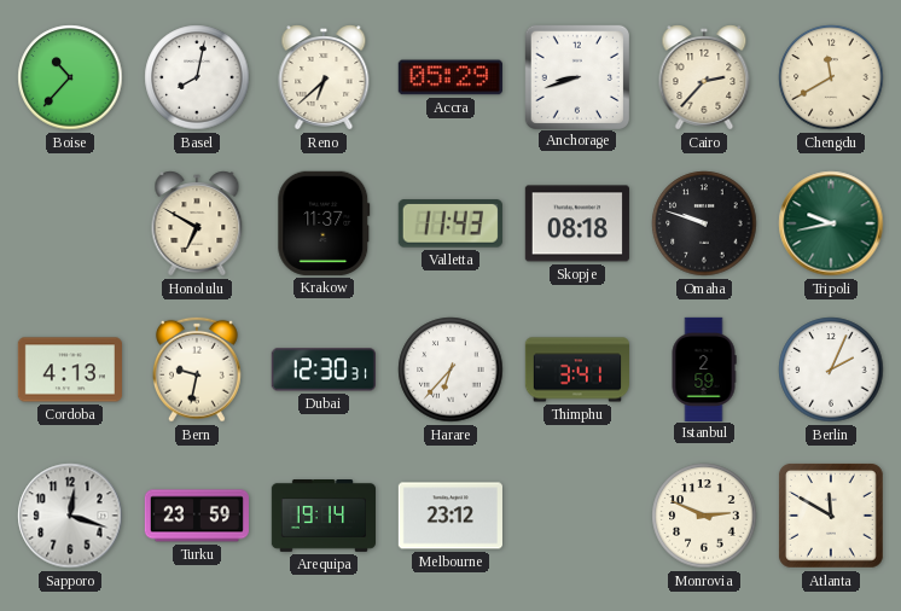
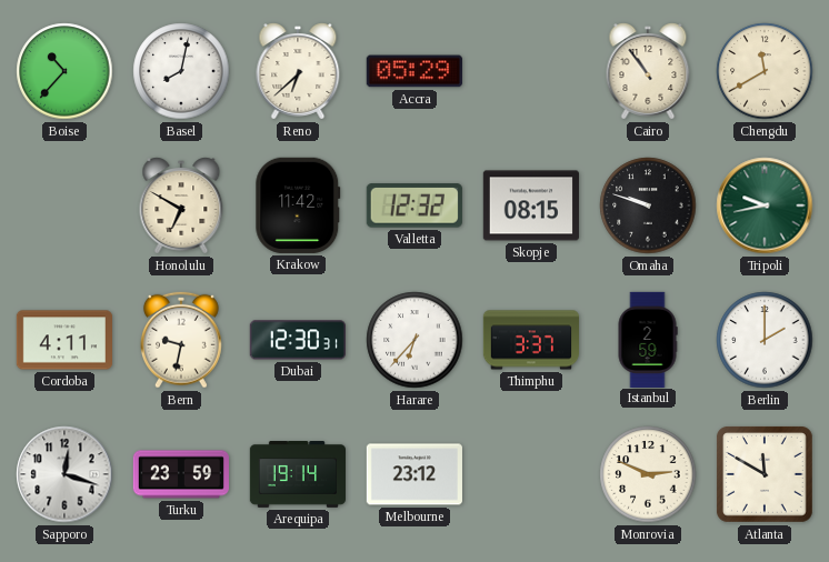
Anchorage: 8:42 -> none (576, 76)
Cairo: 2:37 -> 10:54 (648, 71)
Krakow: 11:37 -> 11:42 (298, 205)
Valletta: 11:43 -> 12:32 (414, 205)
Skopje: 08:18 -> 08:15 (531, 205)
Cordoba: 4:13 -> 4:11 (63, 340)
Thimphu: 3:41 -> 3:37 (530, 340)
Berlin: 2:04 -> 2:00 (765, 340)
